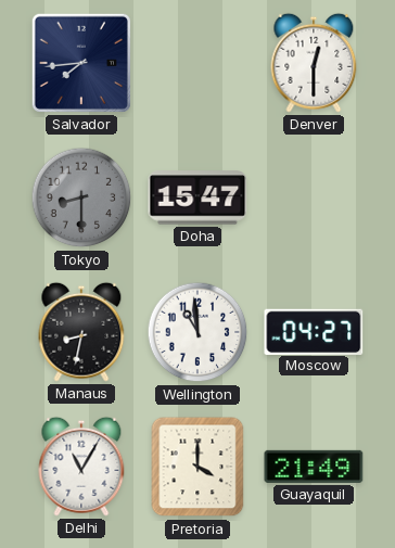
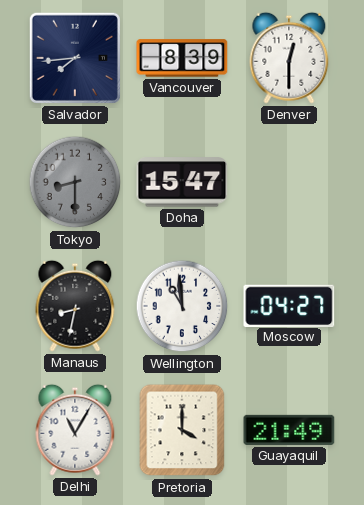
Vancouver: none -> 8:39 (182, 58)
